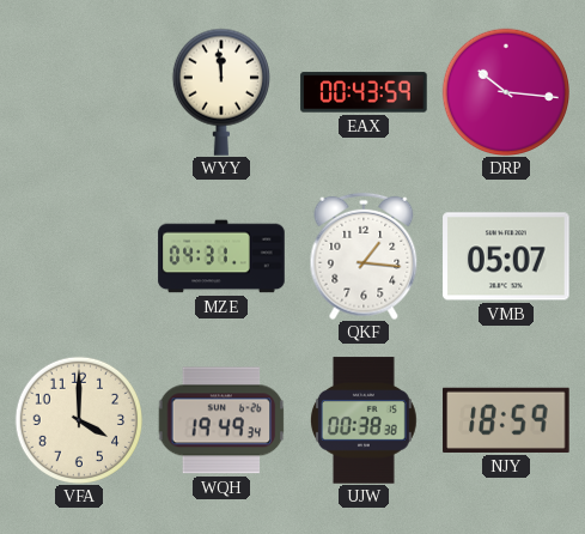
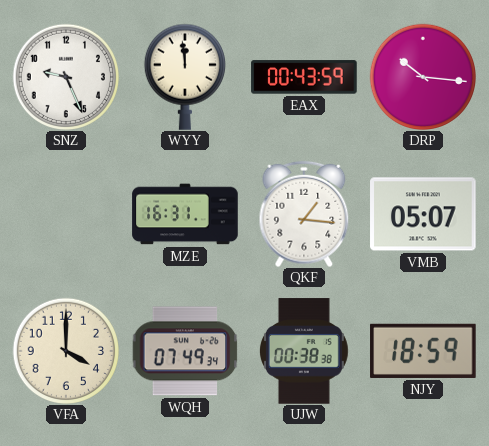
SNZ: none -> 9:26 (65, 76)
MZE: 04:31 -> 16:31 (185, 214)
WQH: 19:49 -> 07:49 (185, 351)
